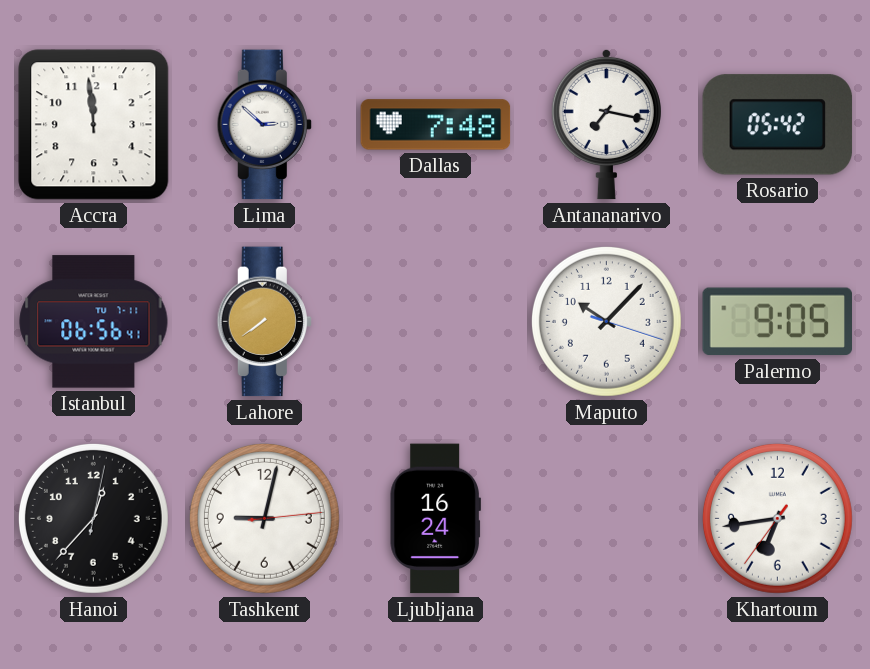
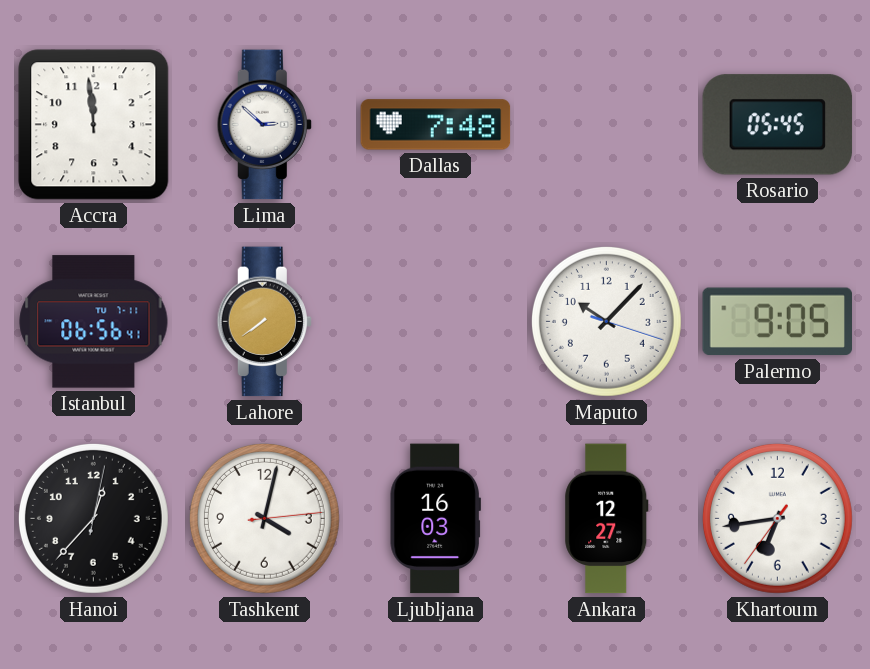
Antananarivo: 7:17 -> none (606, 124)
Rosario: 05:42 -> 05:45 (778, 125)
Tashkent: 9:02 -> 4:02 (264, 518)
Ljubljana: 16:24 -> 16:03 (435, 519)
Ankara: none -> 12:27 (607, 519)
